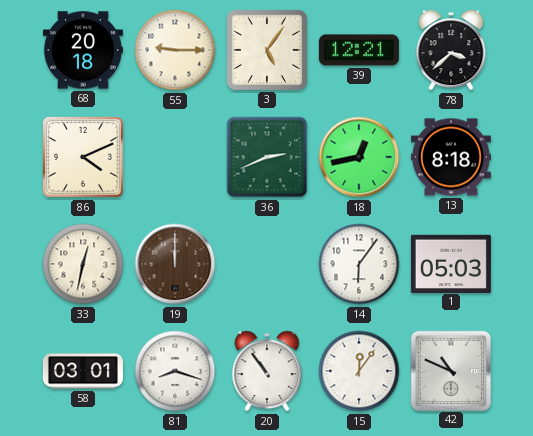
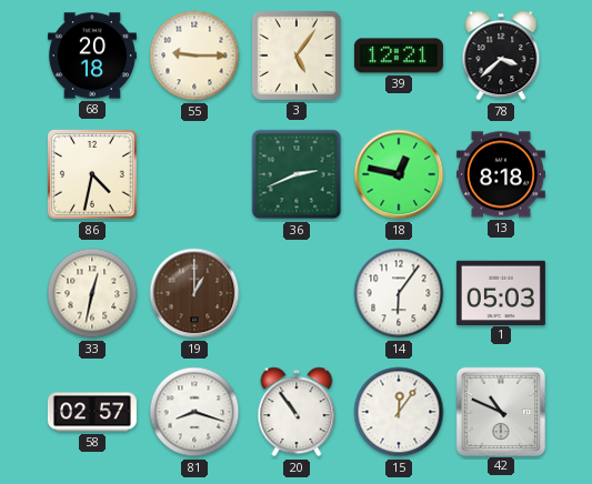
86: 4:11 -> 4:32 (93, 175)
18: 12:43 -> 12:47 (399, 174)
19: 12:00 -> 1:00 (194, 293)
58: 03:01 -> 02:57 (92, 412)
